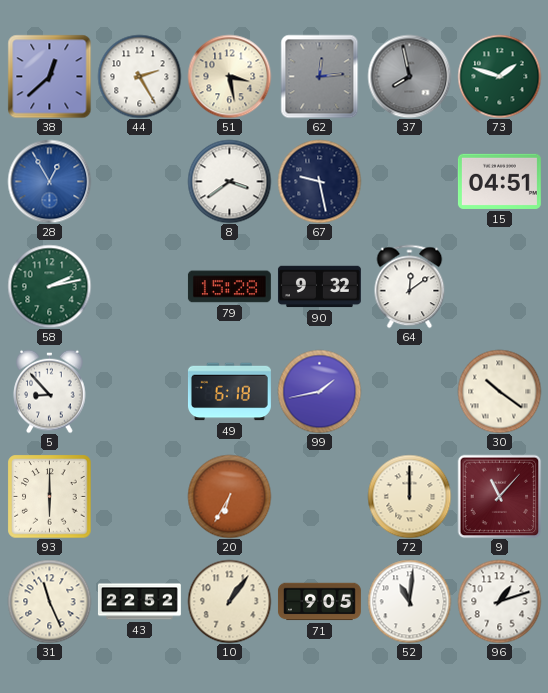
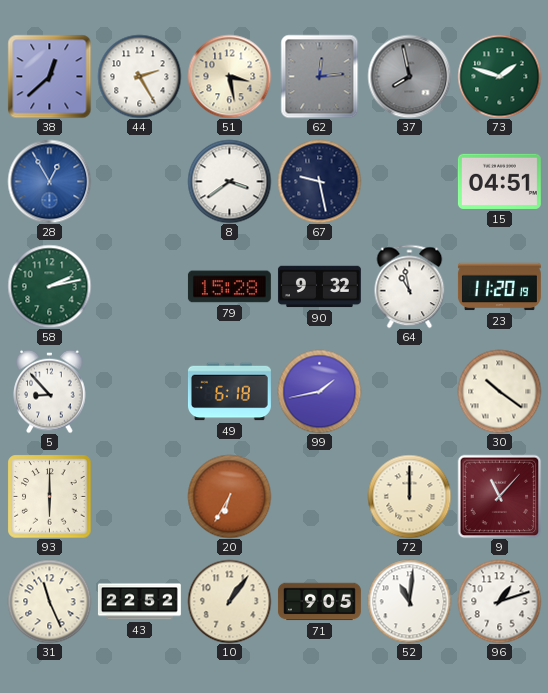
64: 12:09 -> 10:58 (410, 286)
23: none -> 11:20 (499, 287)
